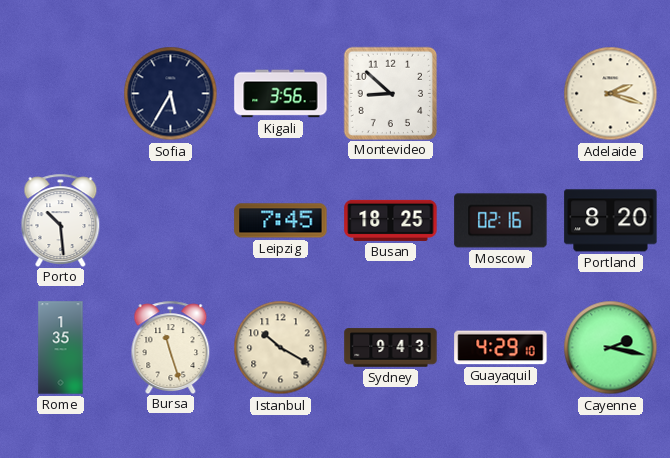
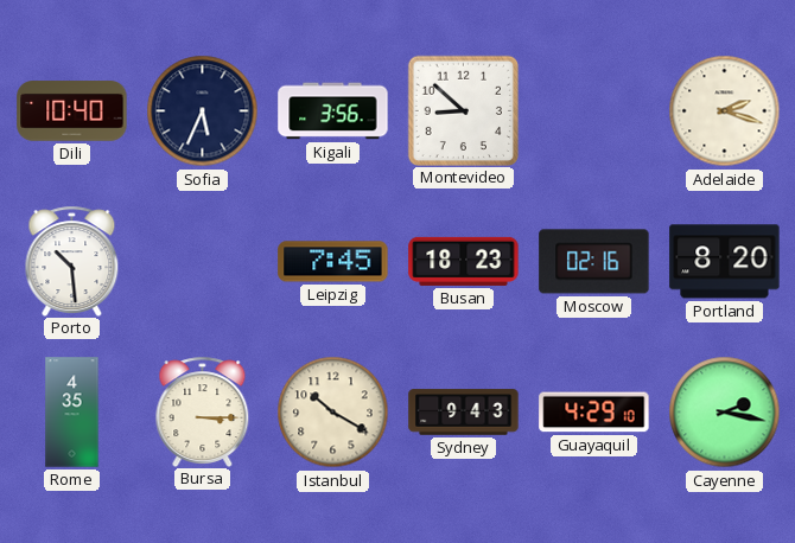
Dili: none -> 10:40 (72, 111)
Sofia: 5:35 -> 5:34 (203, 111)
Busan: 18:25 -> 18:23 (464, 261)
Rome: 1:35 -> 4:35 (72, 413)
Bursa: 11:27 -> 3:15 (203, 411)
